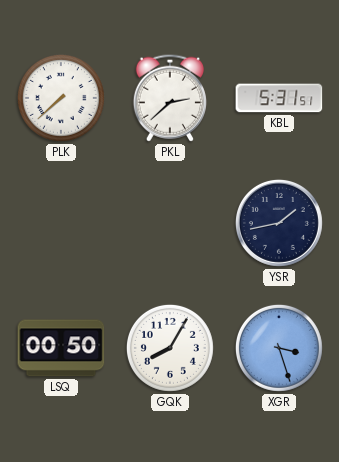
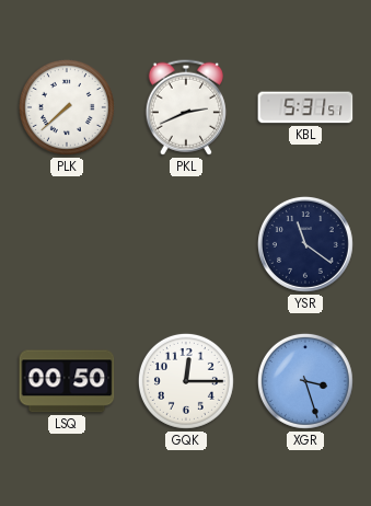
PKL: 2:38 -> 2:41 (186, 107)
YSR: 1:43 -> 11:21 (305, 244)
GQK: 8:05 -> 12:15 (186, 381)
